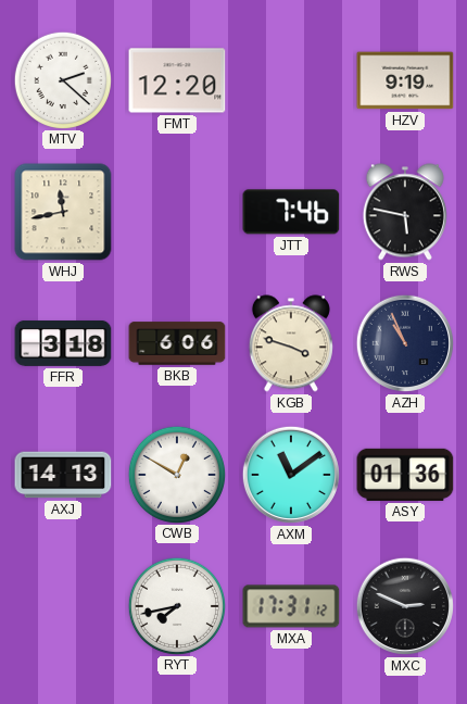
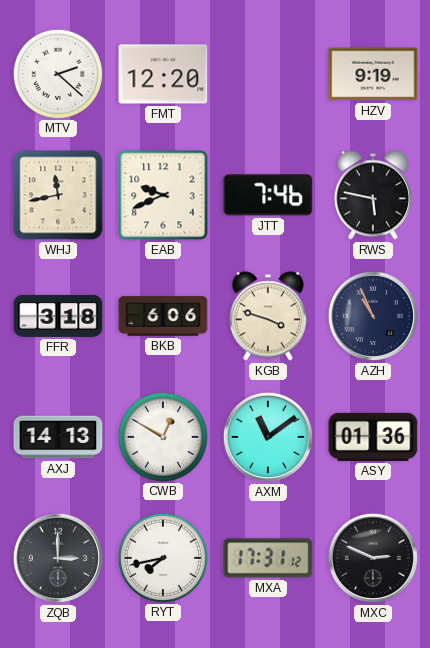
EAB: none -> 9:41 (163, 195)
ZQB: none -> 3:00 (58, 558)
